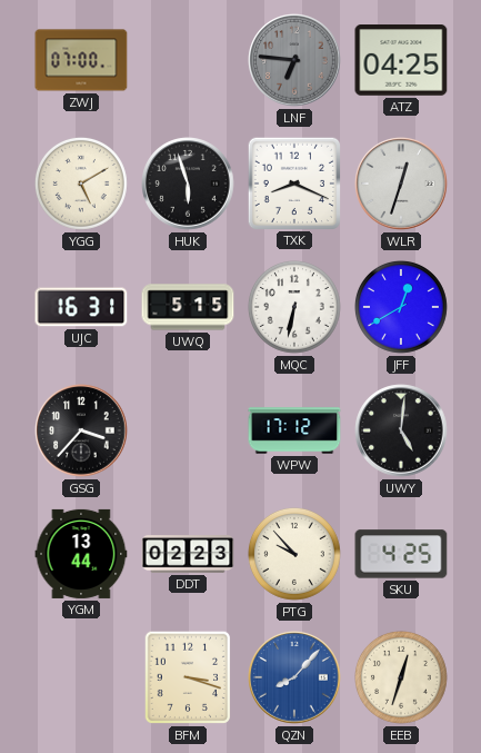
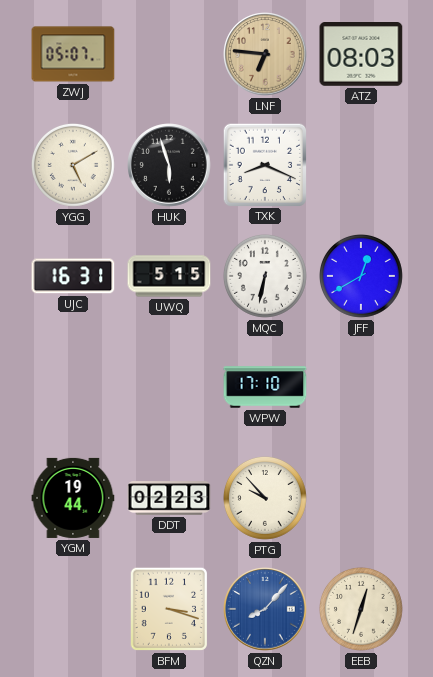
ZWJ: 07:00 -> 05:07 (73, 54)
LNF dial: grey -> champagne (265, 54)
ATZ: 04:25 -> 08:03 (361, 55)
WLR: 12:33 -> none (401, 184)
GSG: 3:37 -> none (81, 430)
WPW: 17:12 -> 17:10 (265, 387)
UWY: 5:01 -> none (401, 430)
YGM: 13:44 -> 19:44 (73, 498)
SKU: 4:25 -> none (401, 554)
